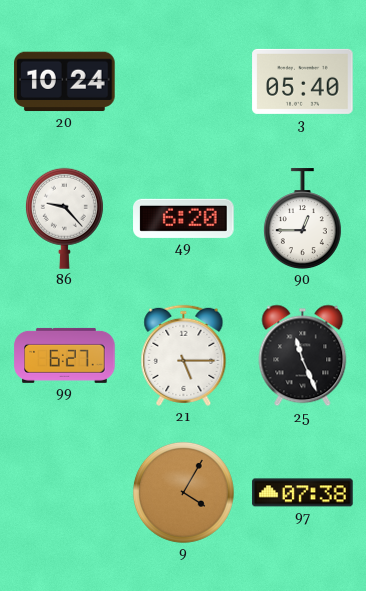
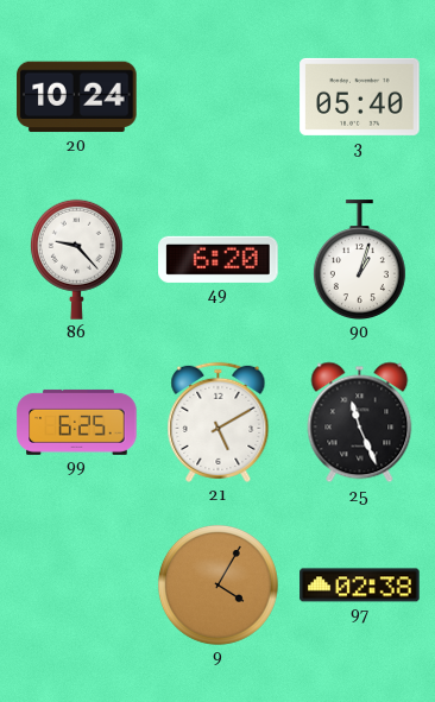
90: 12:45 -> 1:03 (359, 260)
99: 6:27 -> 6:25 (77, 422)
21: 5:15 -> 5:10 (219, 422)
97: 07:38 -> 02:38 (360, 586)
